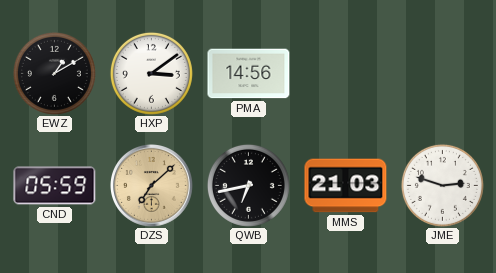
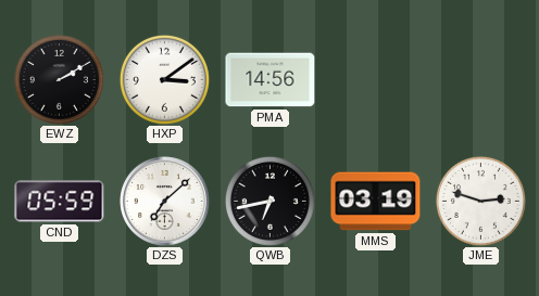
EWZ: 1:10 -> 2:10 (59, 79)
DZS dial: champagne -> white (165, 202)
MMS: 21:03 -> 03:19 (376, 202)
